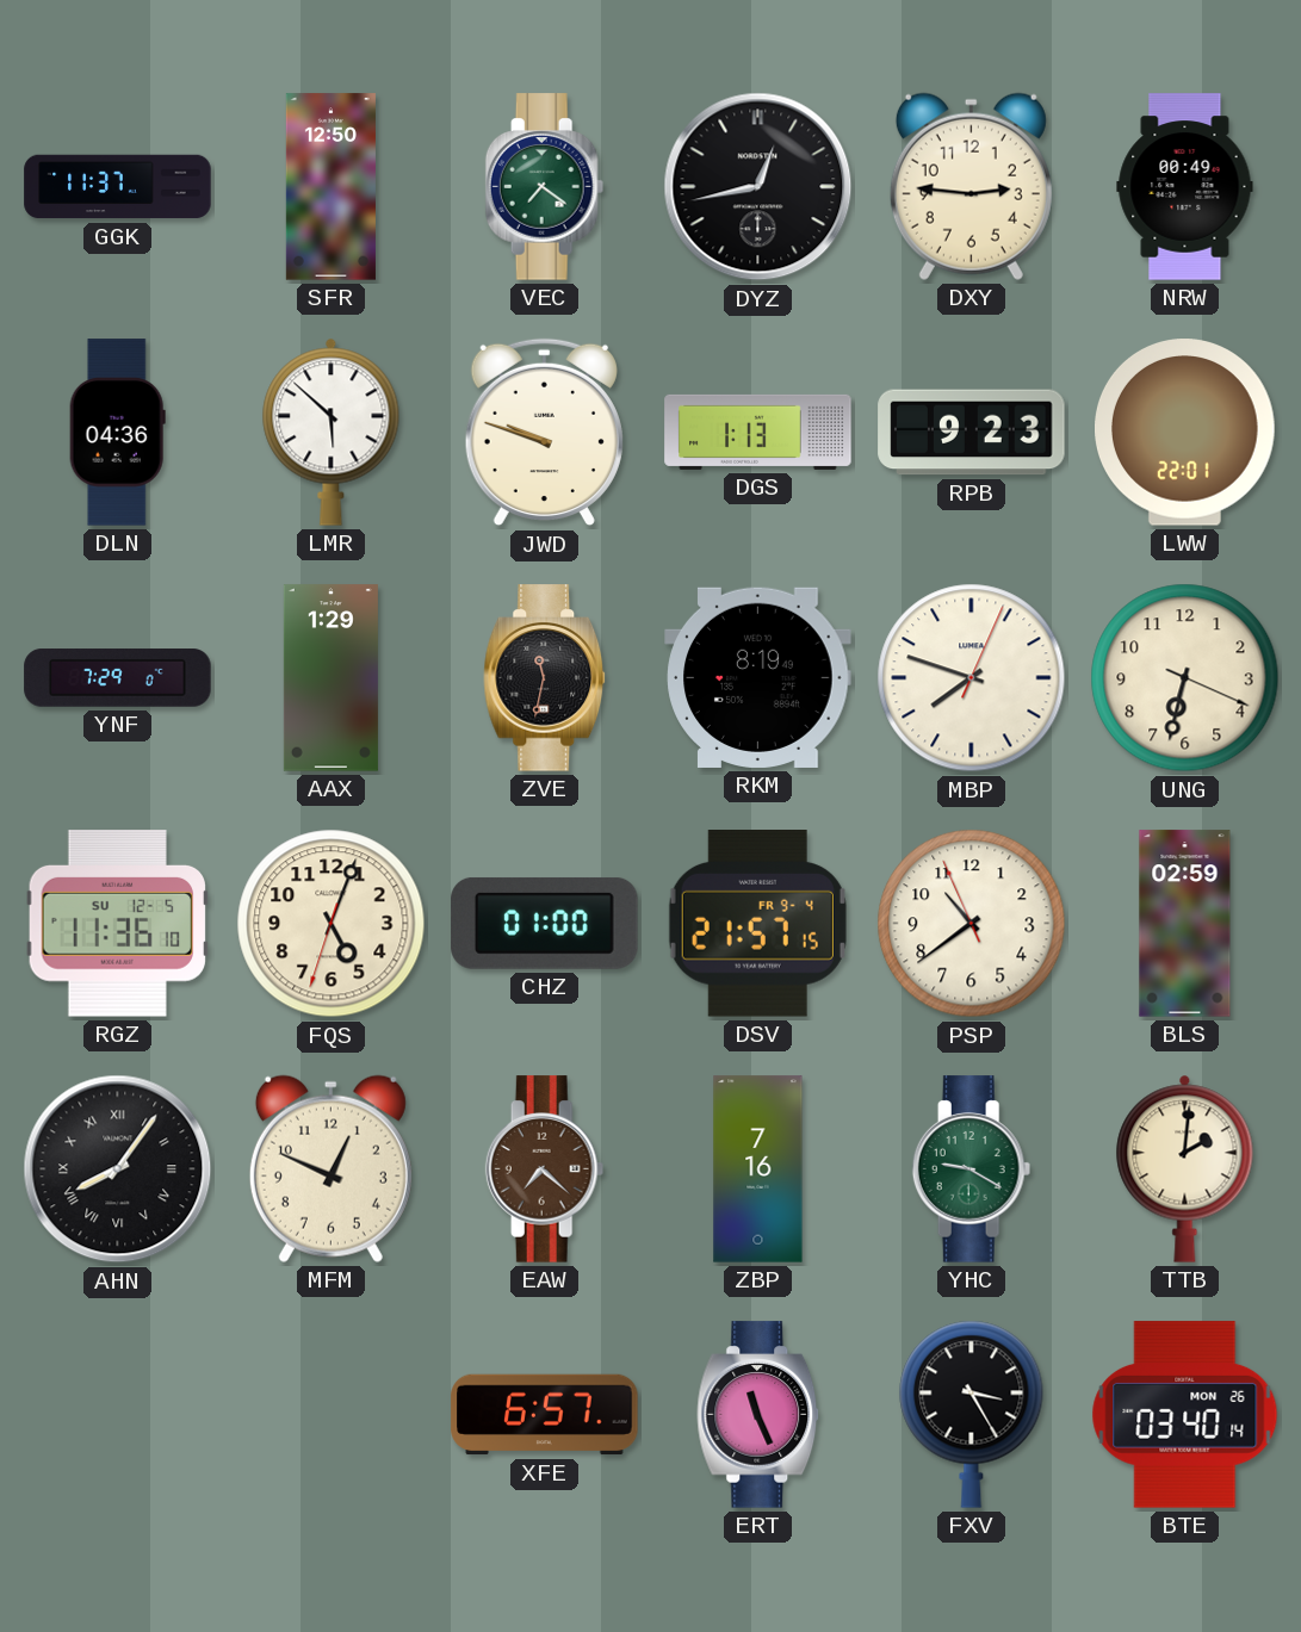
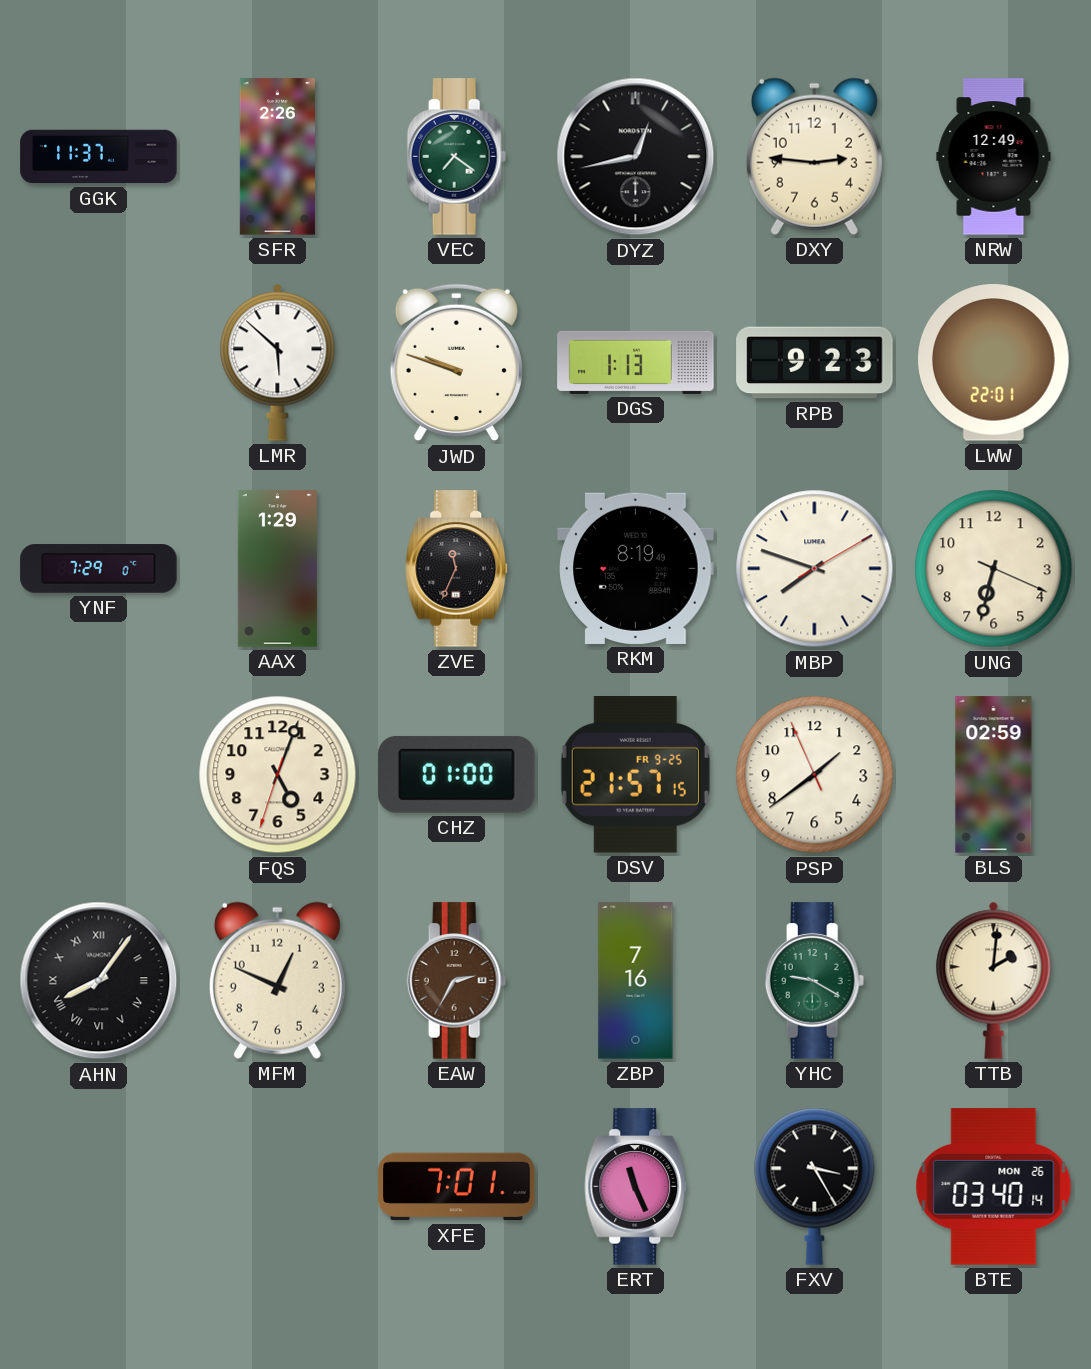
SFR: 12:50 -> 2:26 (277, 157)
NRW: 00:49 -> 12:49 (994, 157)
DLN: 04:36 -> none (117, 433)
ZVE: 11:32 -> 11:34 (457, 569)
MBP: 7:48:04 -> 7:48:10 (815, 569)
RGZ: 11:36 -> none (118, 924)
DSV date: FR 9-4 -> FR 9-25 (635, 775)
PSP: 10:38 -> 1:38 (815, 775)
EAW: 7:22 -> 2:35 (457, 981)
XFE: 6:57 -> 7:01 (457, 1187)
